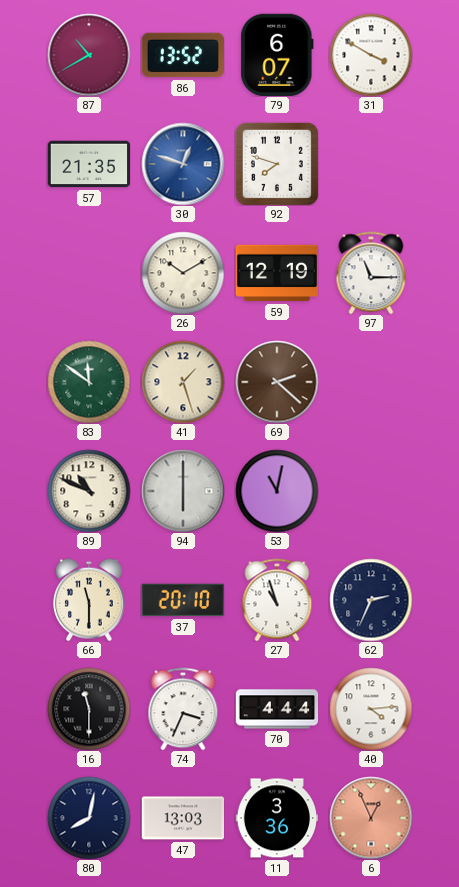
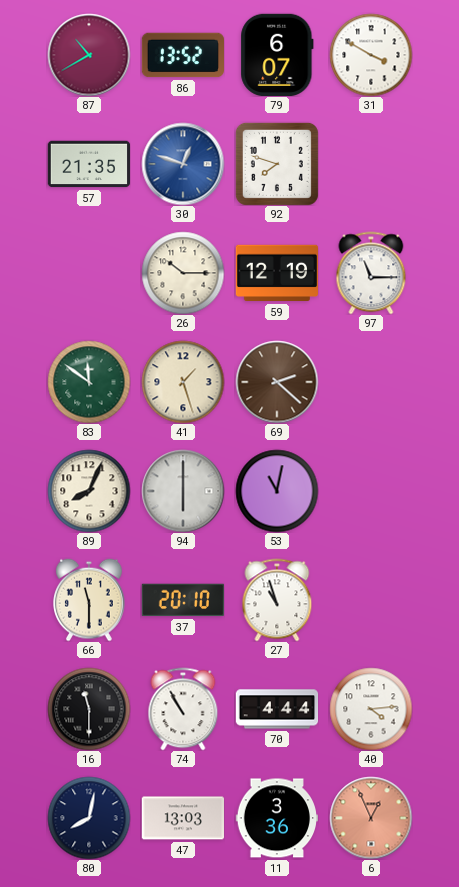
26: 10:10 -> 10:15 (183, 273)
89: 10:49 -> 8:04 (89, 491)
62: 2:34 -> none (371, 600)
74: 3:34 -> 10:55 (183, 709)
